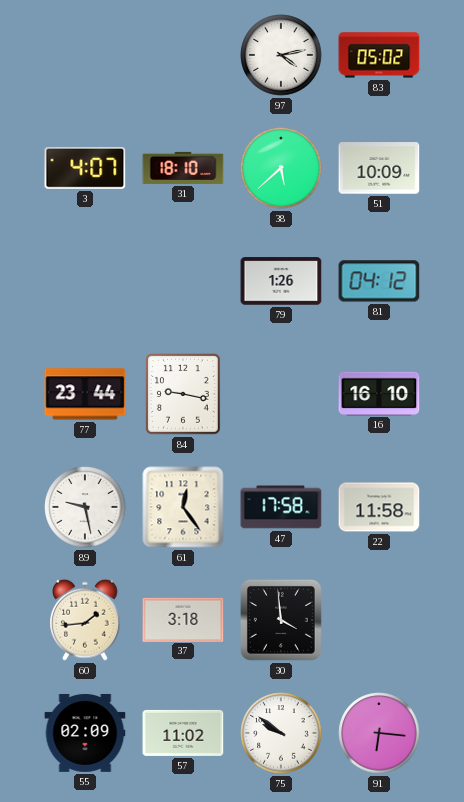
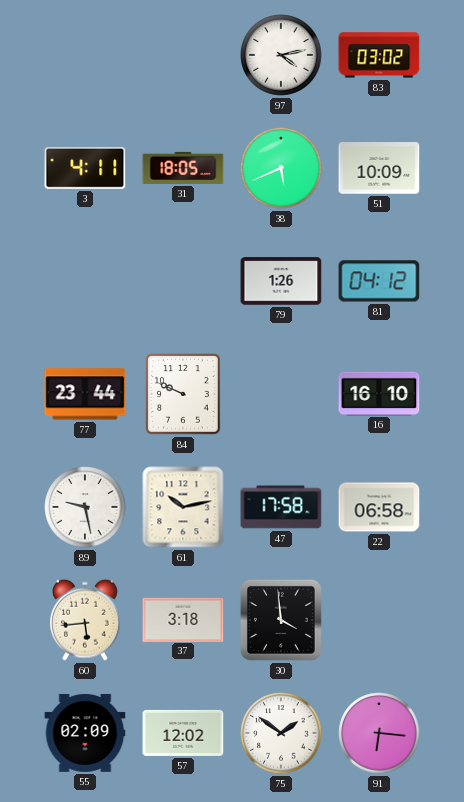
83: 05:02 -> 03:02 (379, 55)
3: 4:07 -> 4:11 (85, 168)
31: 18:10 -> 18:05 (183, 168)
38: 5:38 -> 5:41 (281, 168)
84: 9:17 -> 9:49 (184, 395)
61: 12:24 -> 10:13 (183, 507)
22: 11:58 -> 06:58 (379, 507)
60: 1:44 -> 5:44 (85, 620)
57: 11:02 -> 12:02 (183, 733)
75: 9:51 -> 1:51 (281, 733)
